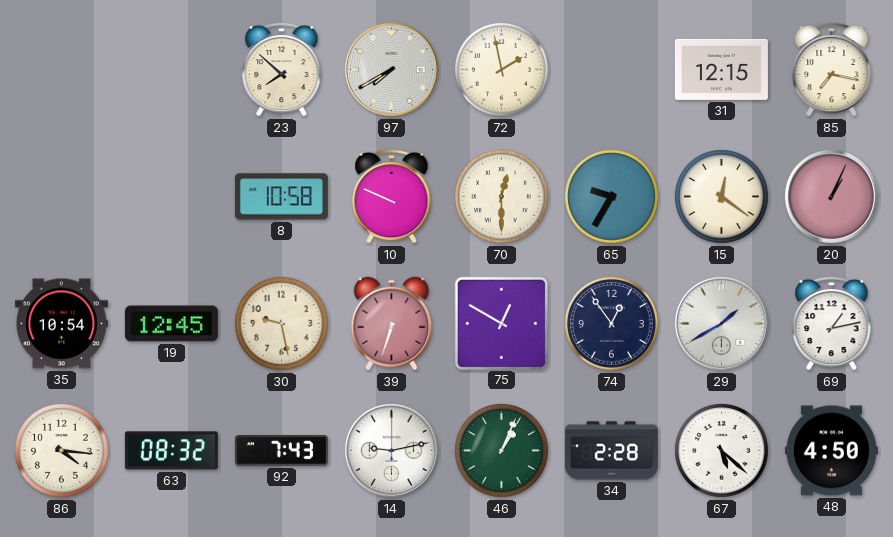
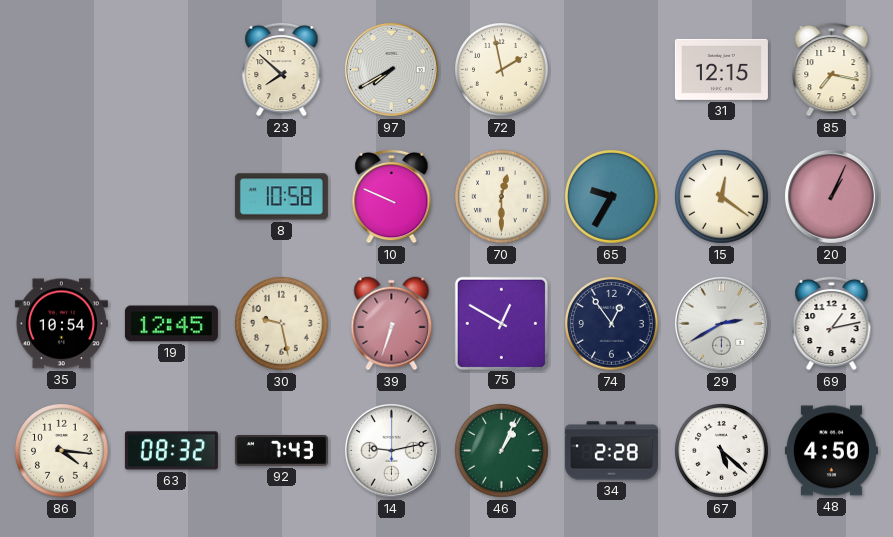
29: 1:40 -> 2:40 (721, 323)
